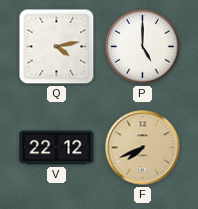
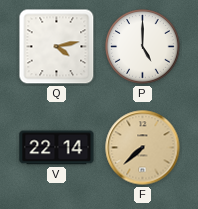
V: 22:12 -> 22:14 (57, 148)
F: 7:41 -> 7:38 (143, 148)
